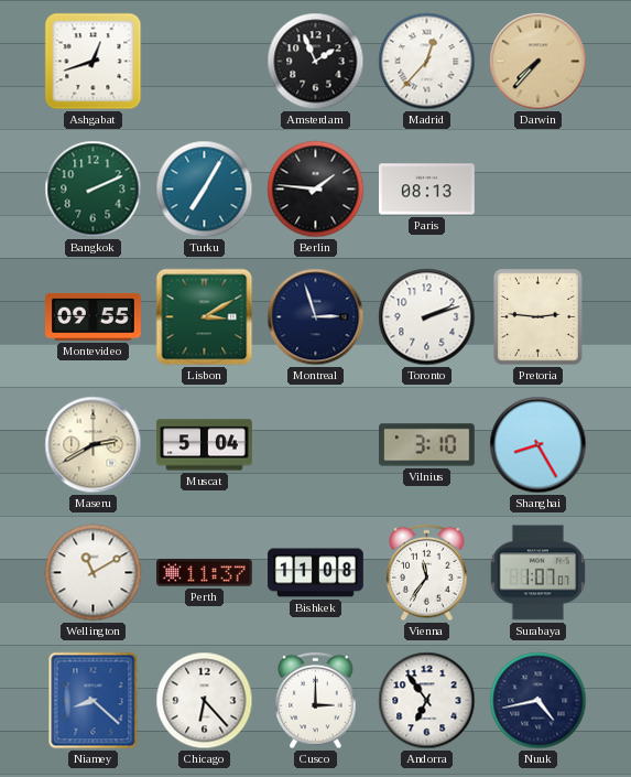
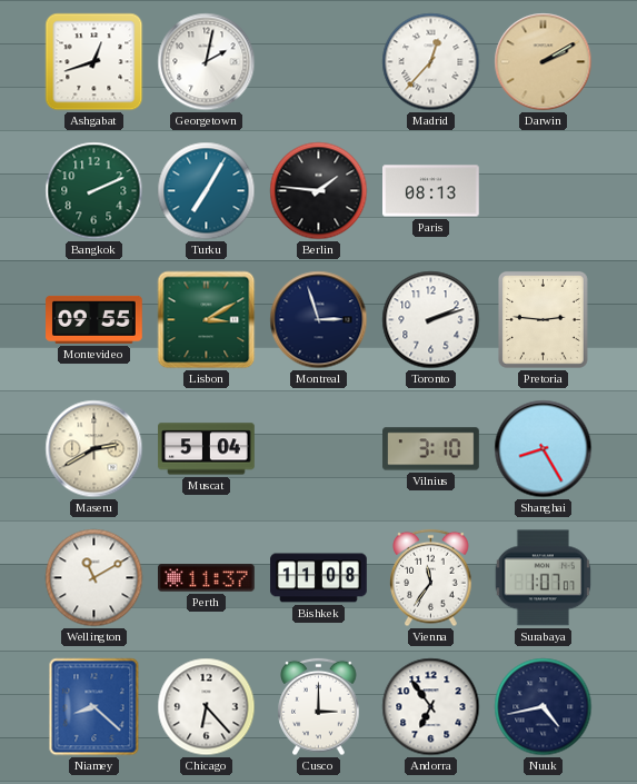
Georgetown: none -> 2:02 (207, 62)
Amsterdam: 1:56 -> none (316, 62)
Darwin: 7:37 -> 2:10 (544, 62)
